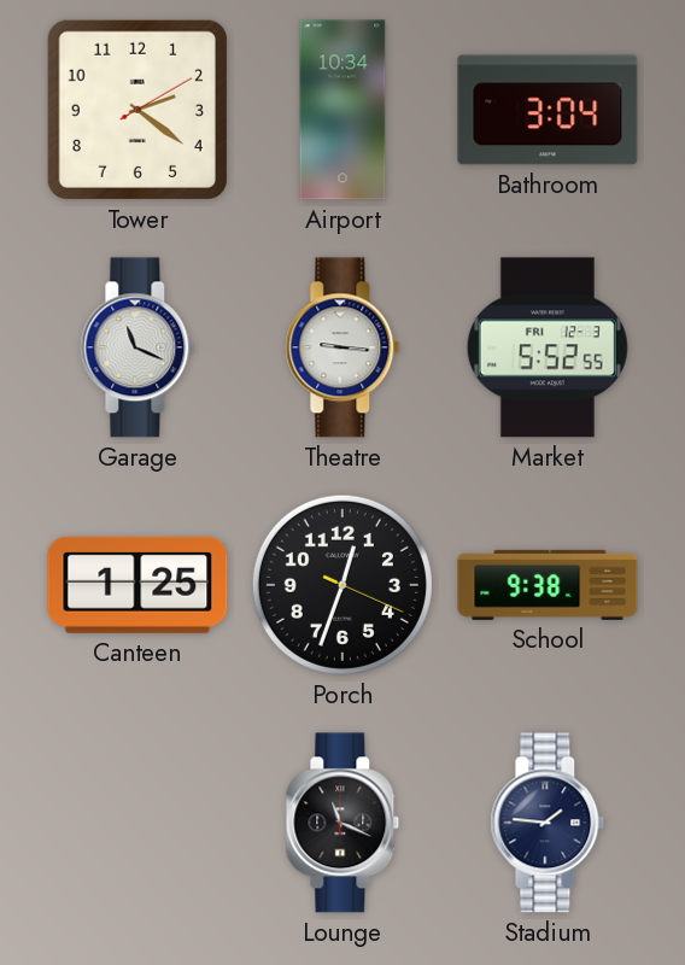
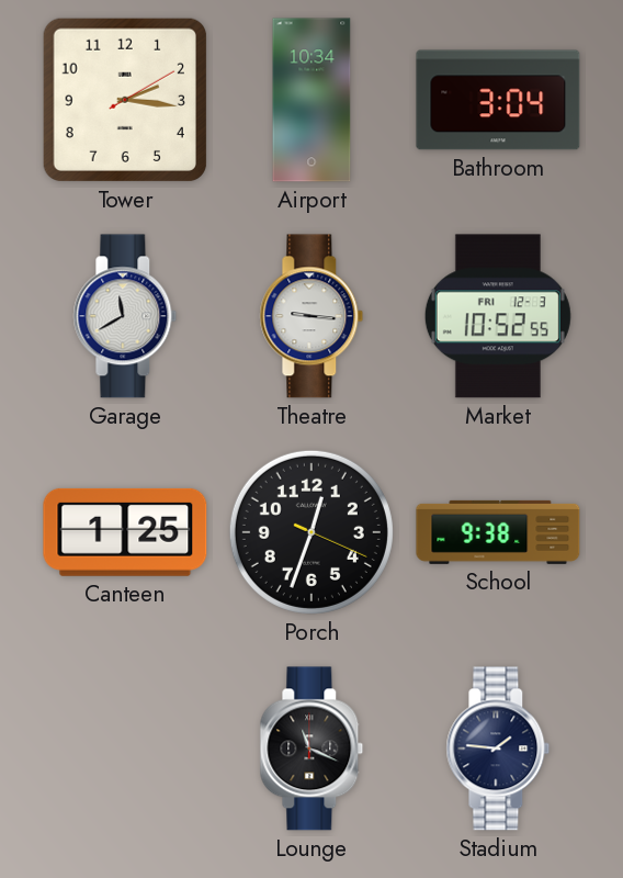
Tower: 2:21 -> 2:16 (125, 100)
Garage: 11:19 -> 11:40 (125, 316)
Market: 5:52 -> 10:52 (498, 316)
